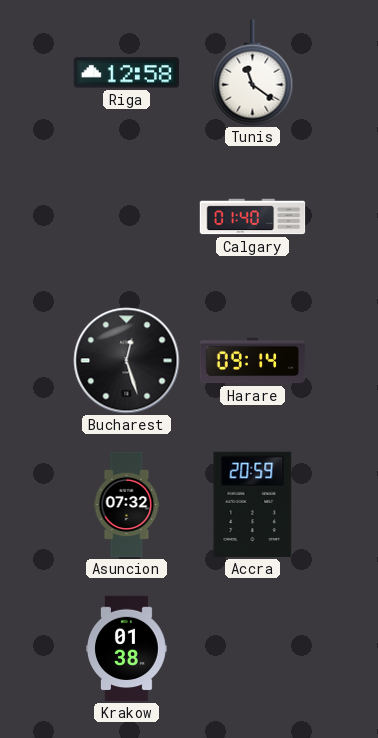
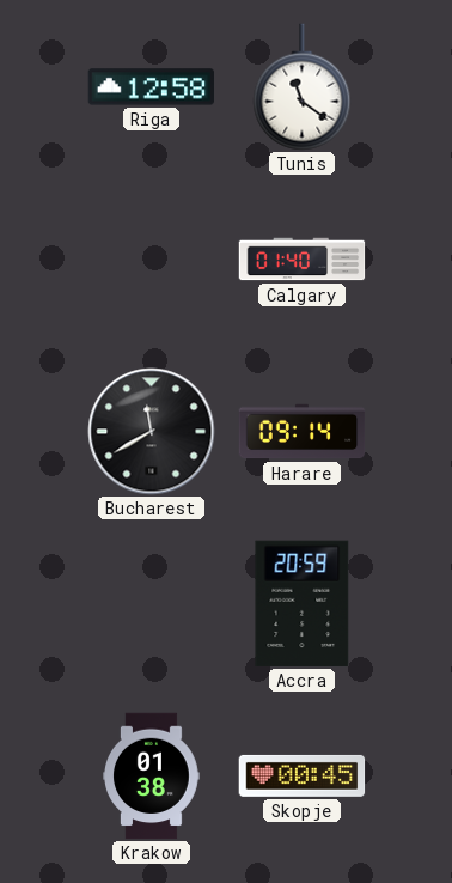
Bucharest: 12:27 -> 11:40 (152, 432)
Asuncion: 07:32 -> none (127, 505)
Skopje: none -> 00:45 (303, 775)
